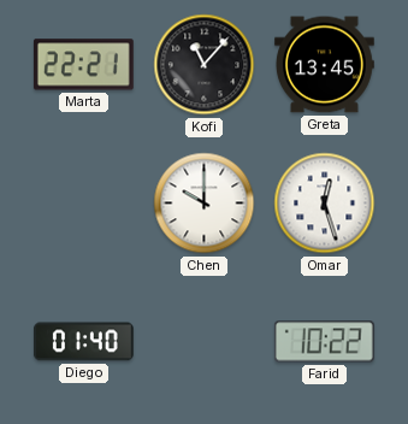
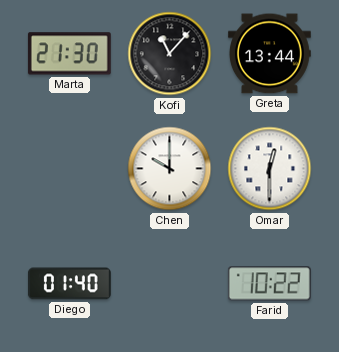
Marta: 22:21 -> 21:30 (69, 54)
Greta: 13:45 -> 13:44 (269, 54)
Omar: 12:27 -> 12:30 (270, 169)
